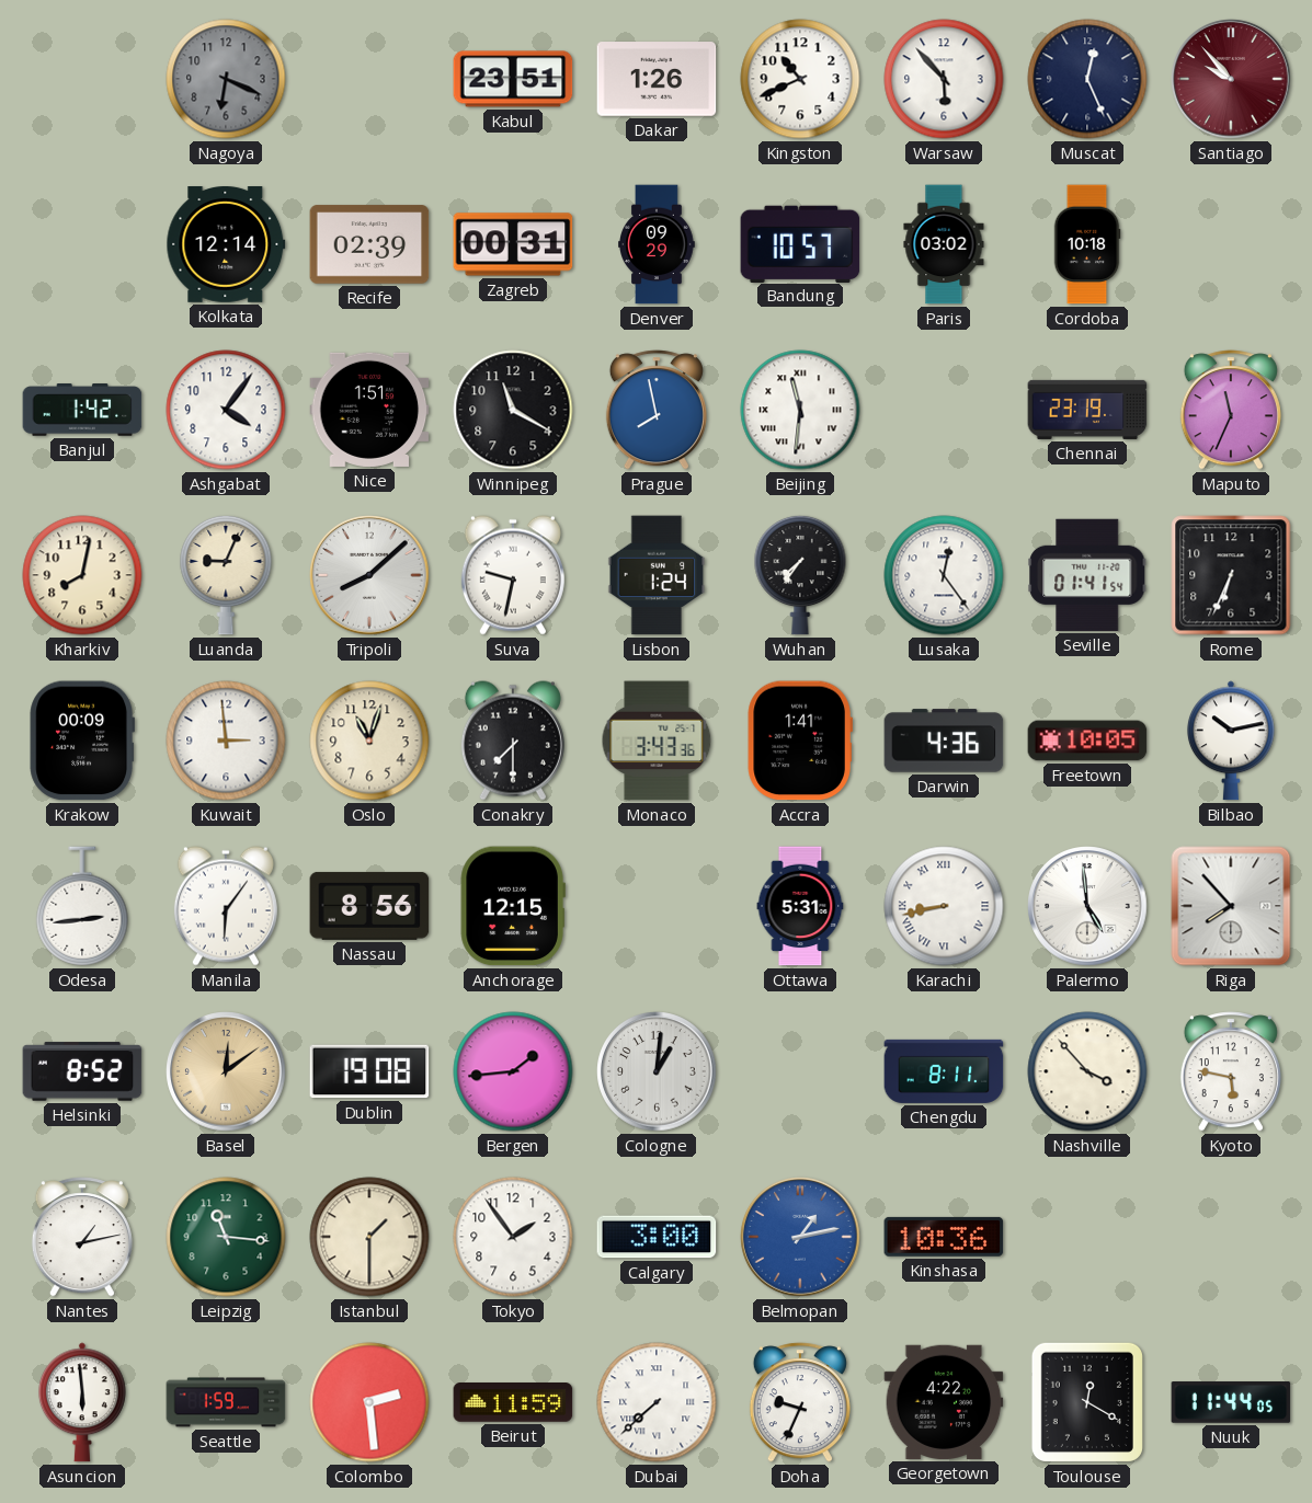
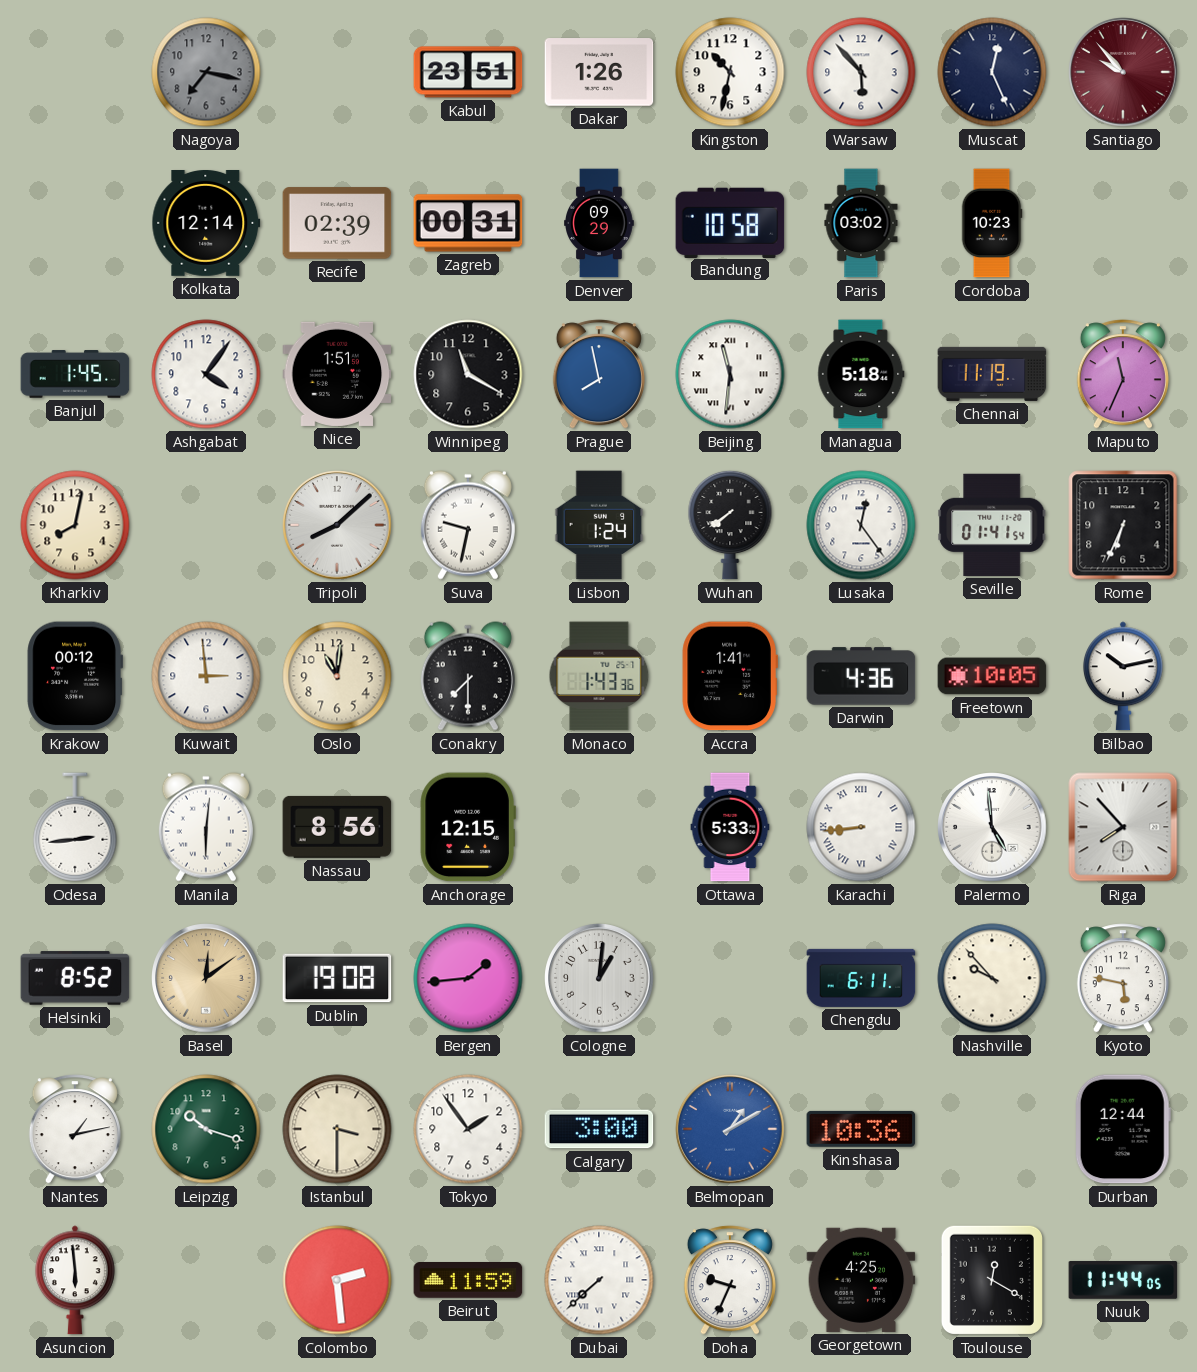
Nagoya: 6:19 -> 7:17 (206, 72)
Kingston: 10:41 -> 10:32 (730, 72)
Bandung: 10:57 -> 10:58 (730, 222)
Cordoba: 10:18 -> 10:23 (992, 223)
Banjul: 1:42 -> 1:45 (75, 374)
Managua: none -> 5:18 (861, 374)
Chennai: 23:19 -> 11:19 (992, 374)
Luanda: 9:04 -> none (226, 575)
Wuhan: 7:36 -> 7:39 (730, 525)
Krakow: 00:09 -> 00:12 (74, 676)
Oslo: 11:03 -> 11:01 (337, 676)
Monaco: 3:43 -> 1:43 (599, 676)
Manila: 6:06 -> 6:01 (206, 827)
Ottawa: 5:31 -> 5:33 (730, 827)
Karachi: 8:43 -> 8:44 (861, 827)
Chengdu: 8:11 -> 6:11 (861, 978)
Nashville: 3:53 -> 9:53 (992, 978)
Leipzig: 11:16 -> 10:18 (206, 1129)
Istanbul: 1:30 -> 3:30 (337, 1129)
Belmopan: 1:13 -> 1:10 (730, 1129)
Durban: none -> 12:44 (1123, 1129)
Seattle: 1:59 -> none (226, 1402)
Georgetown: 4:22 -> 4:25 (861, 1280)
